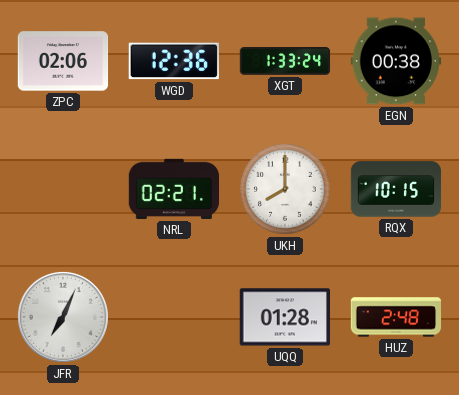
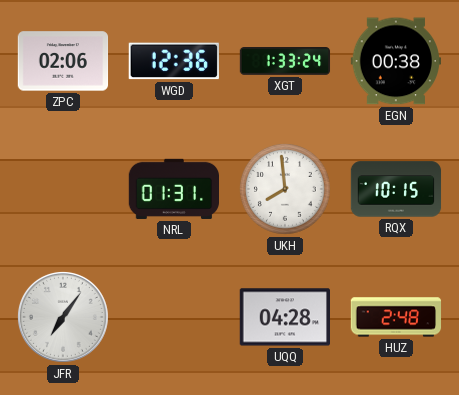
NRL: 02:21 -> 01:31 (173, 189)
UKH: 8:00 -> 7:59 (285, 189)
JFR: 7:04 -> 7:06 (63, 317)
UQQ: 01:28 -> 04:28 (284, 317)
